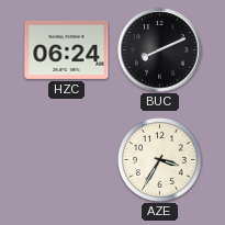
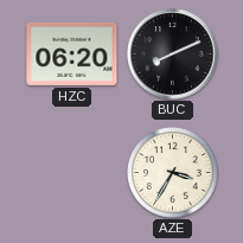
HZC: 06:24 -> 06:20 (72, 53)
